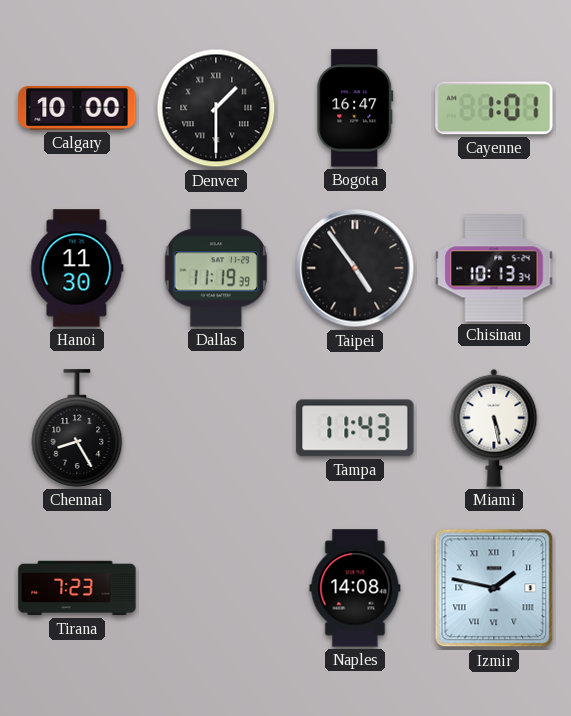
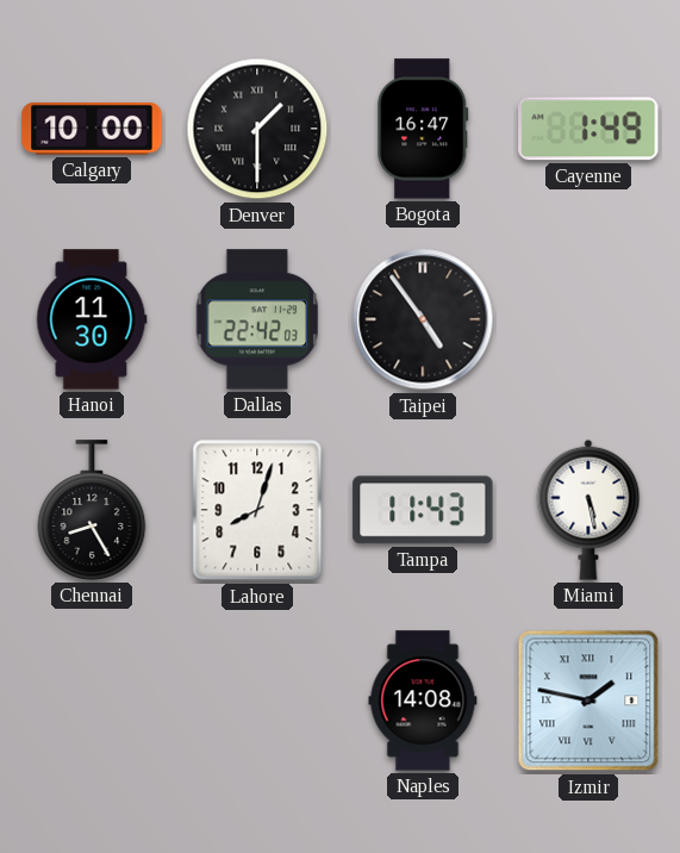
Cayenne: 1:01 -> 1:49 (588, 129)
Dallas: 11:19 -> 22:42 (256, 319)
Chisinau: 10:13 -> none (494, 268)
Lahore: none -> 8:03 (257, 510)
Tirana: 7:23 -> none (77, 588)
